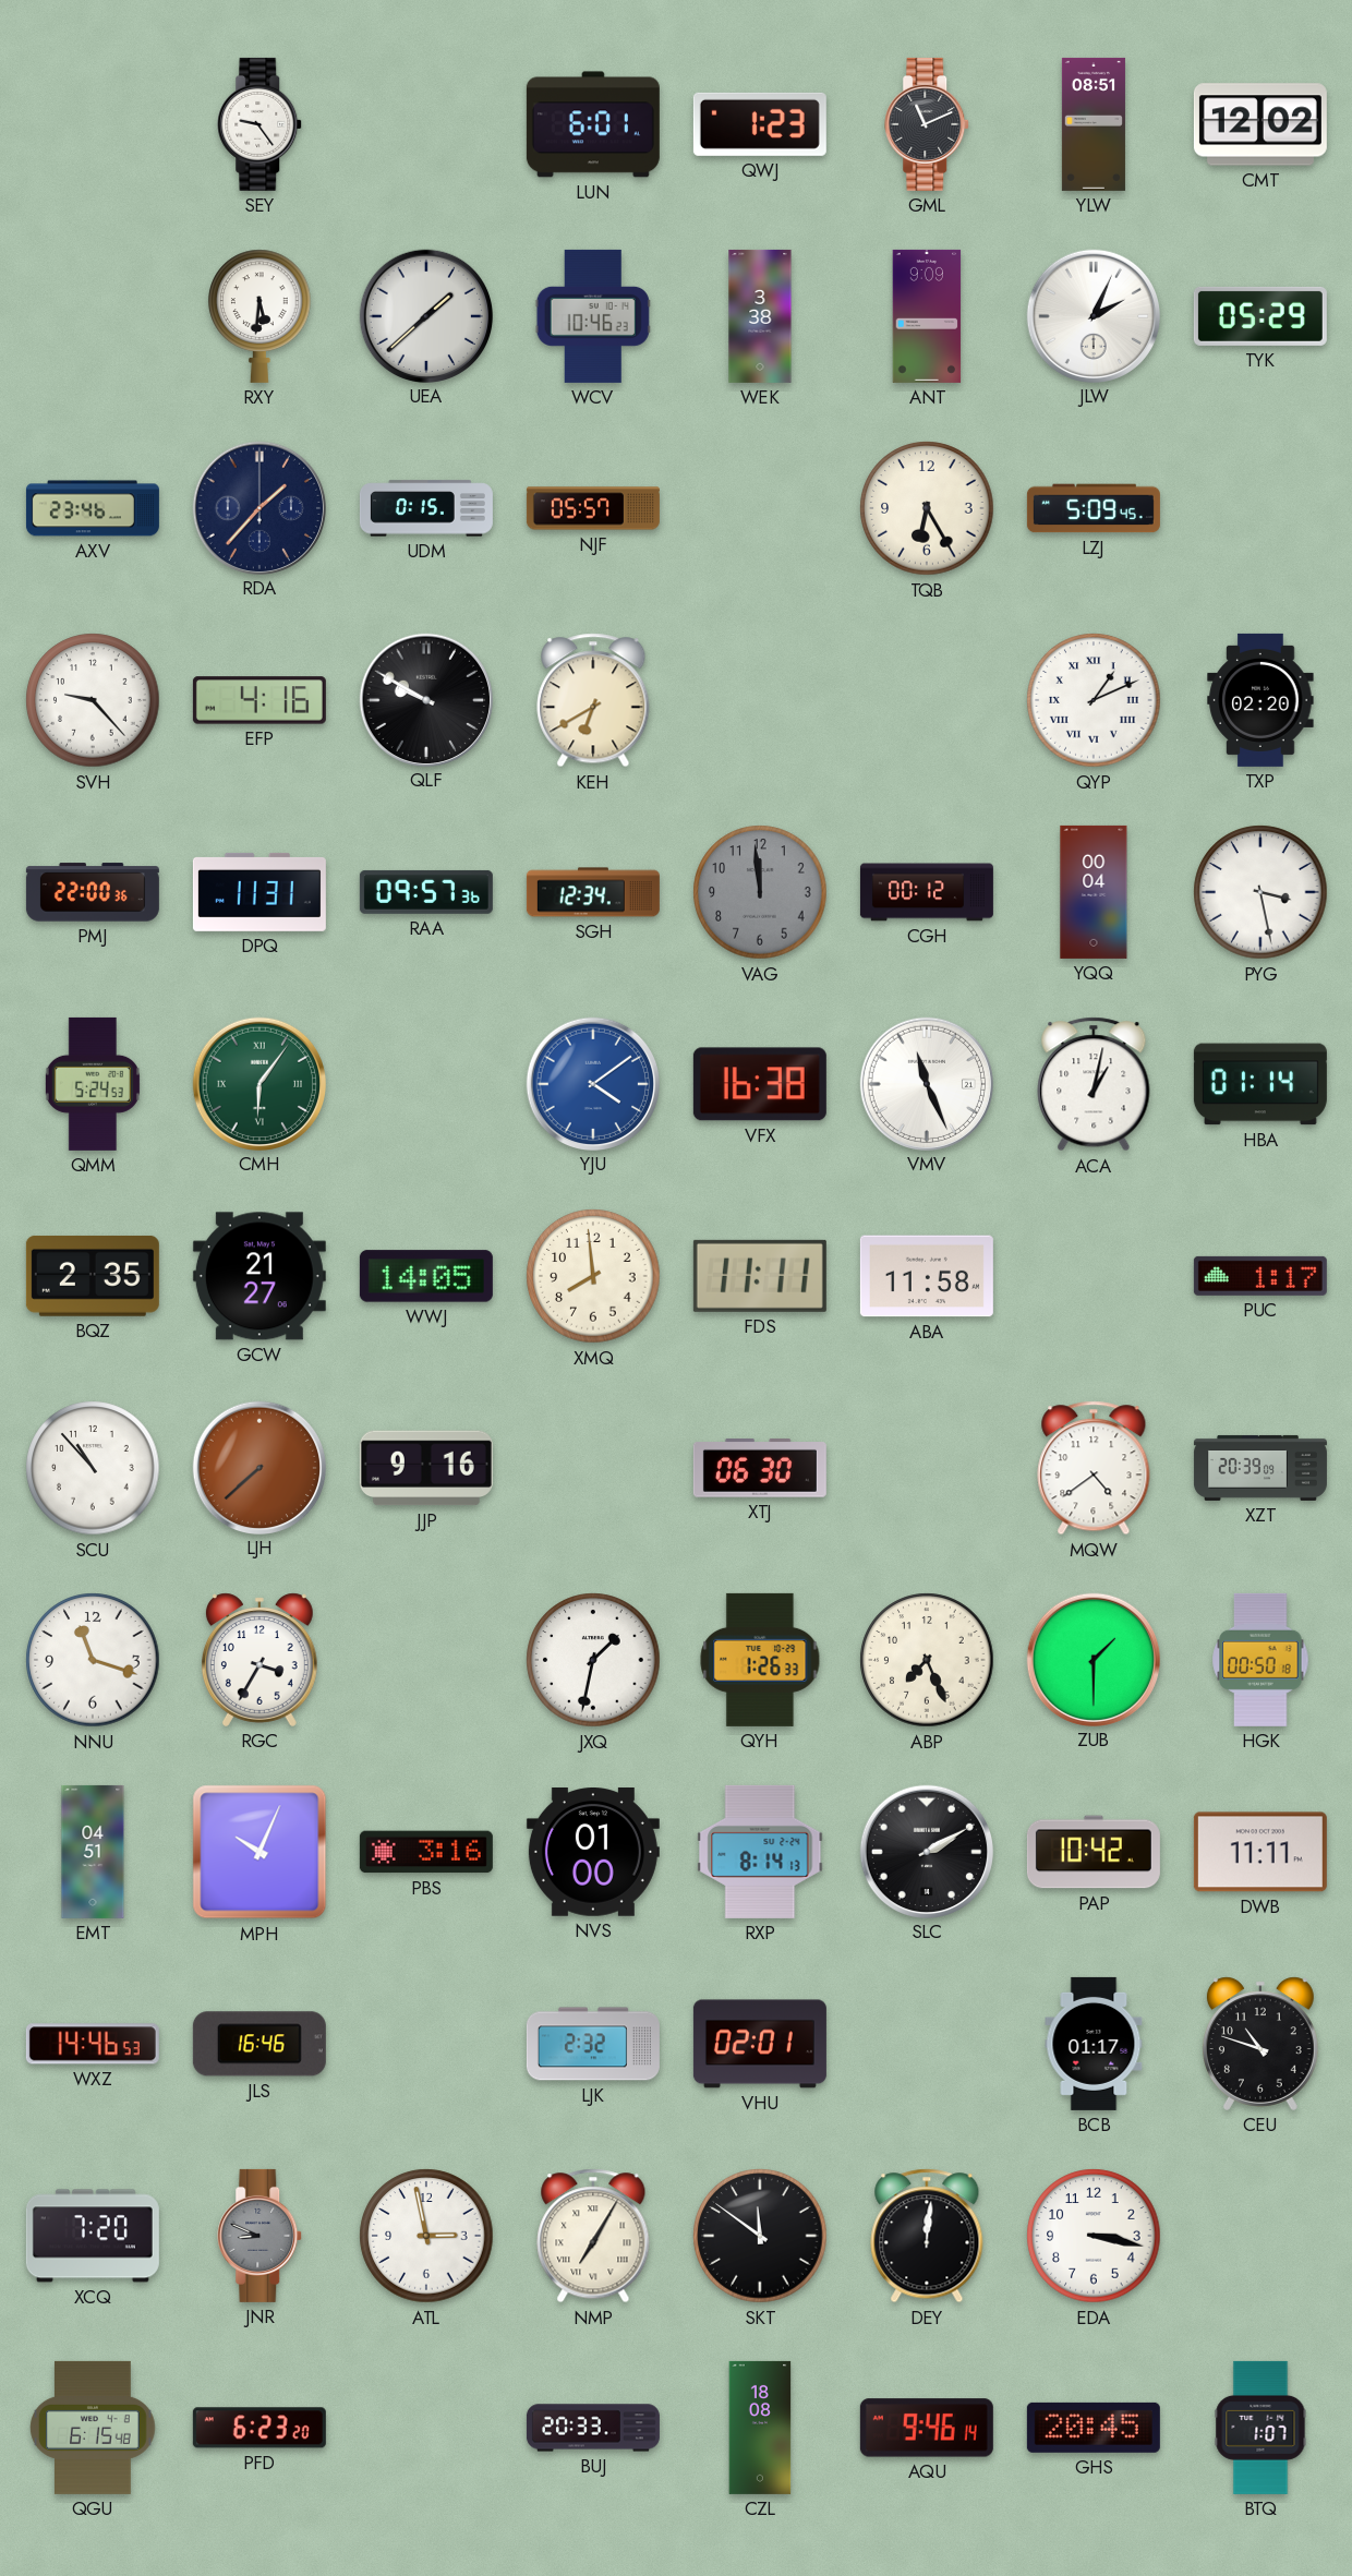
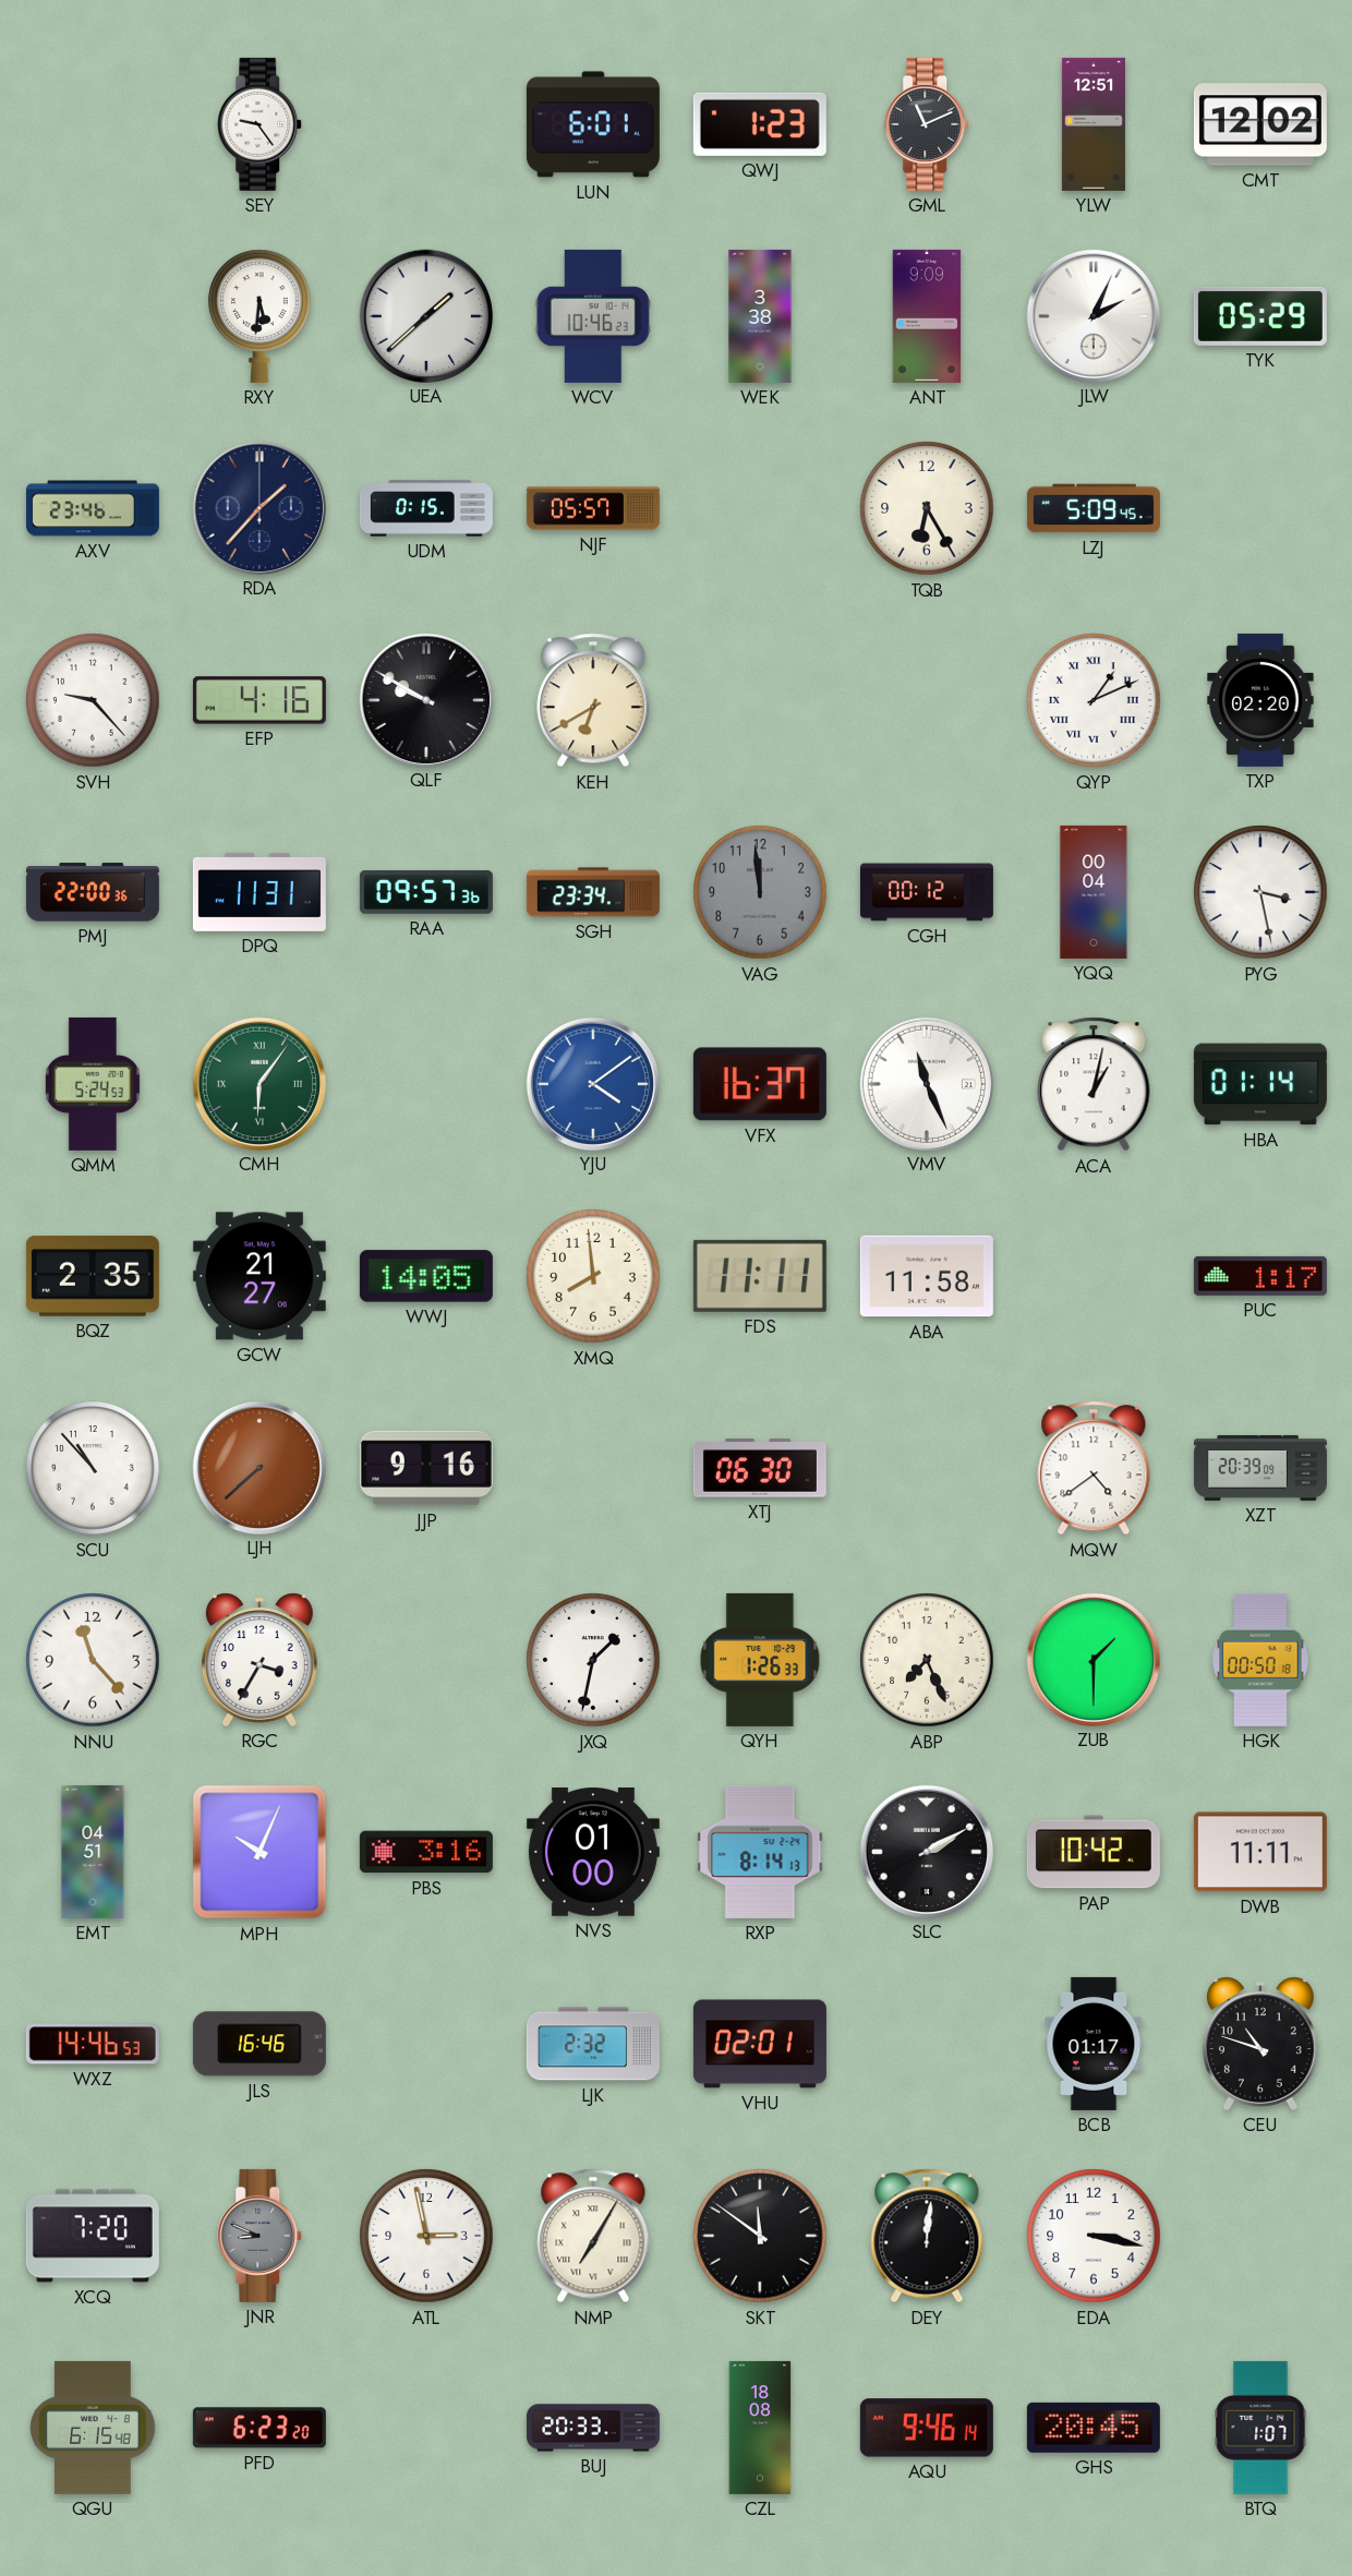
YLW: 08:51 -> 12:51 (1094, 124)
SGH: 12:34 -> 23:34 (593, 892)
VFX: 16:38 -> 16:37 (760, 1084)
NNU: 11:18 -> 11:23 (93, 1660)
